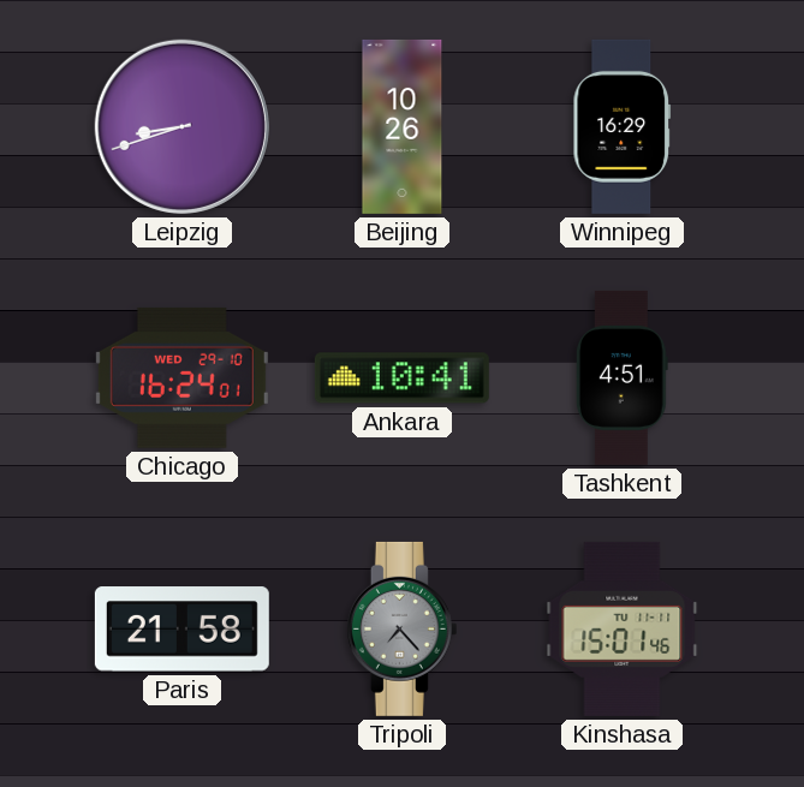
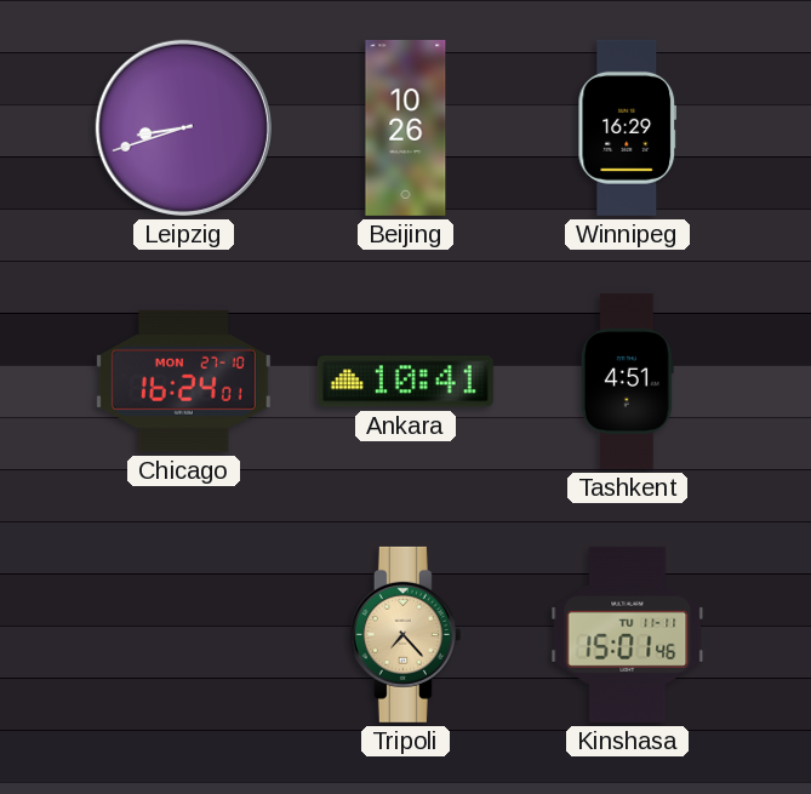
Chicago date: WED 29-10 -> MON 27-10 (183, 381)
Paris: 21:58 -> none (181, 630)
Tripoli dial: grey -> champagne (405, 634)
